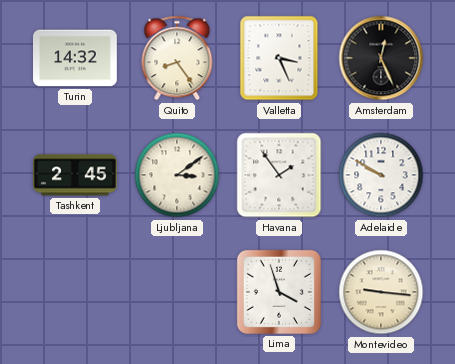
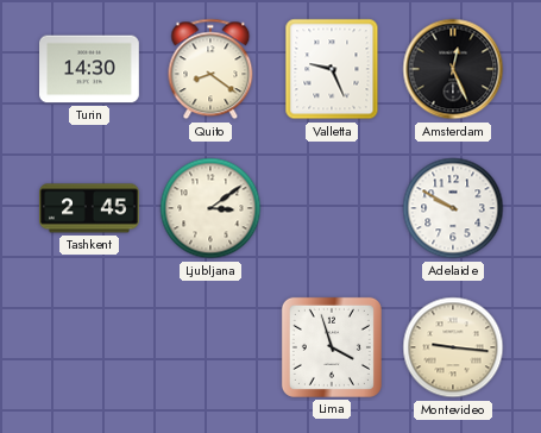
Turin: 14:32 -> 14:30 (90, 69)
Quito: 8:24 -> 8:21 (210, 69)
Valletta: 3:26 -> 9:26 (332, 69)
Havana: 1:54 -> none (279, 175)
